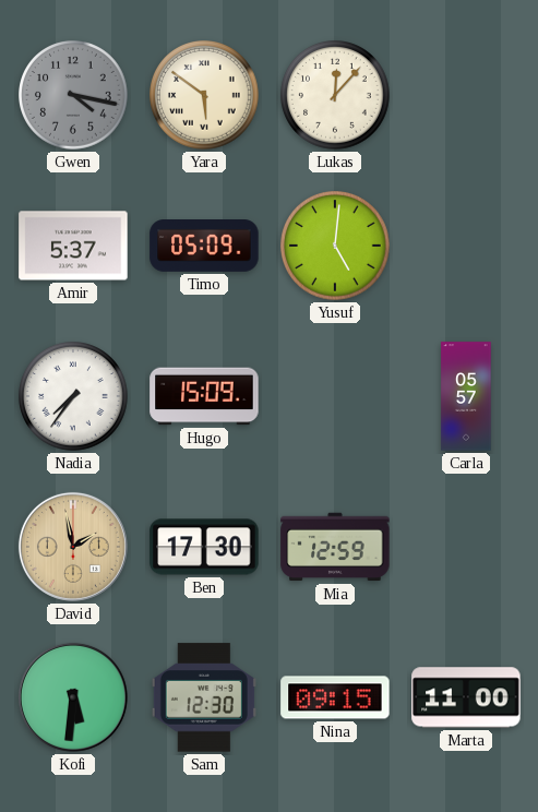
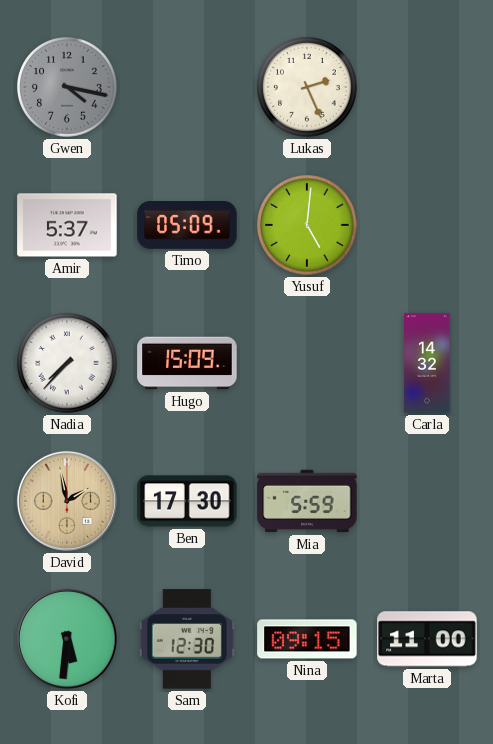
Yara: 5:51 -> none (204, 95)
Lukas: 12:07 -> 2:26 (307, 87)
Nadia: 7:36 -> 7:37 (67, 363)
Carla: 05:57 -> 14:32 (427, 363)
Mia: 12:59 -> 5:59 (307, 501)
